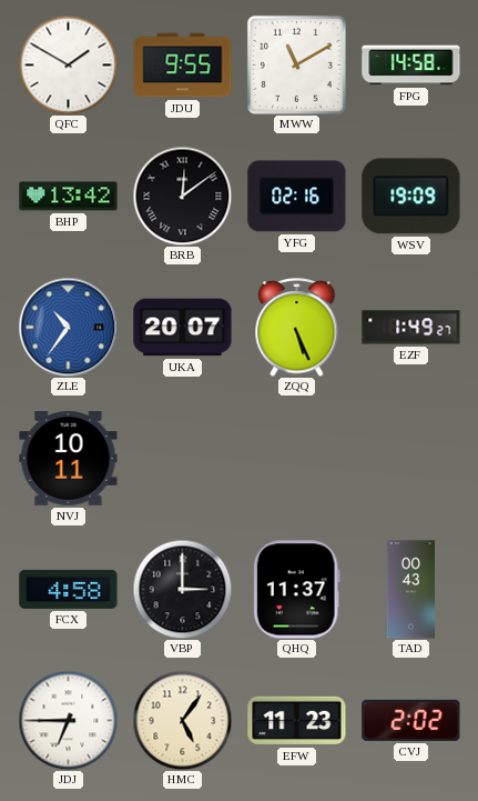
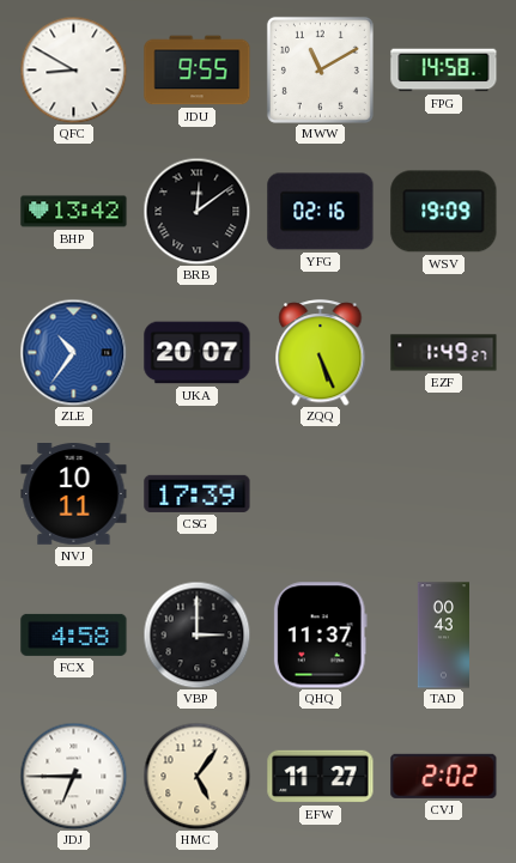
QFC: 1:50 -> 8:50 (73, 69)
CSG: none -> 17:39 (198, 493)
EFW: 11:23 -> 11:27 (321, 777)
